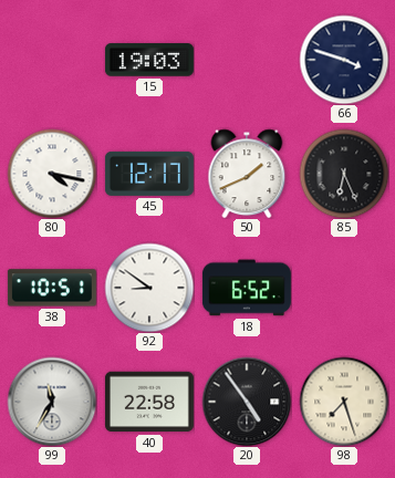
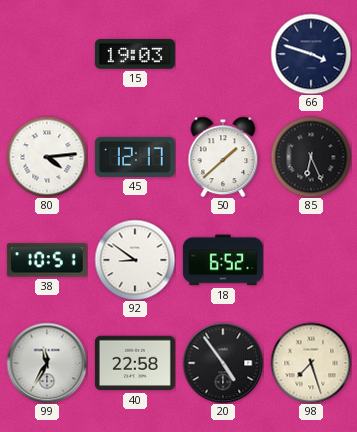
80: 4:17 -> 4:14 (47, 157)
50: 1:41 -> 1:38 (223, 157)
